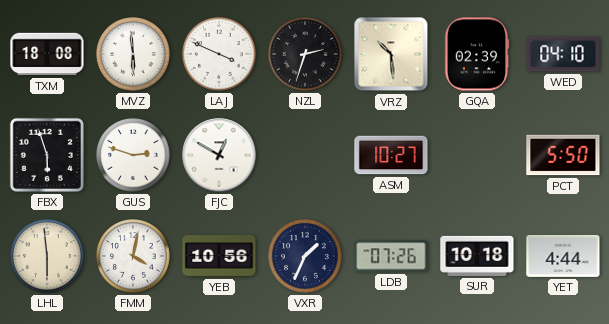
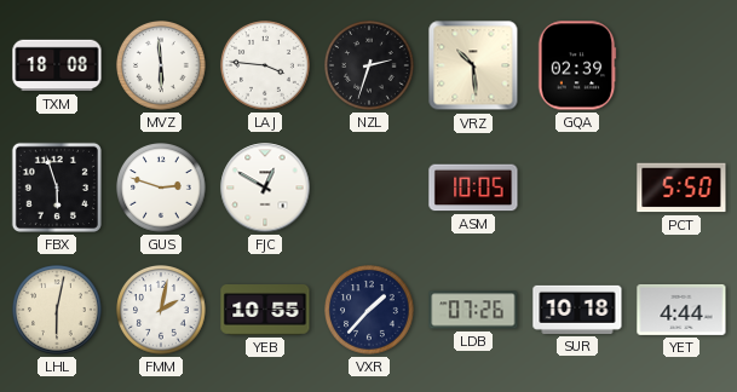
LAJ: 3:49 -> 3:46 (265, 65)
WED: 04:10 -> none (563, 54)
ASM: 10:27 -> 10:05 (473, 188)
LHL: 5:59 -> 6:02 (57, 310)
FMM: 4:02 -> 2:02 (161, 310)
YEB: 10:56 -> 10:55 (265, 310)
VXR: 1:34 -> 1:37 (369, 310)
